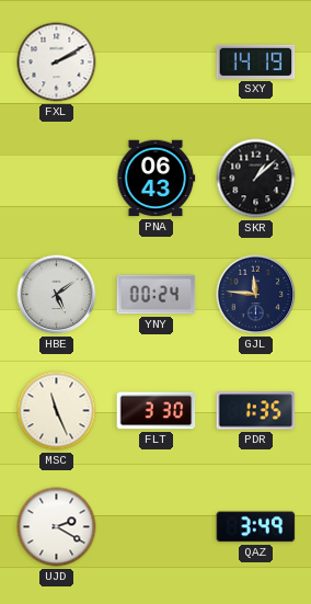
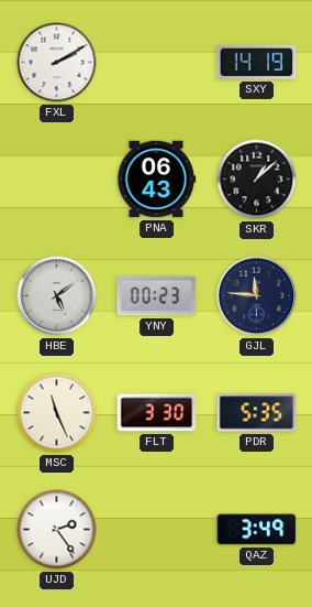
YNY: 00:24 -> 00:23 (157, 296)
PDR: 1:35 -> 5:35 (257, 413)
UJD: 2:20 -> 2:24 (57, 530)
